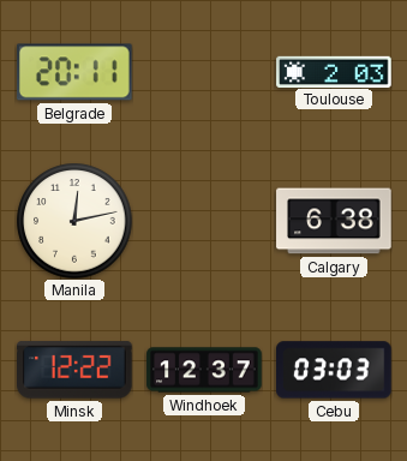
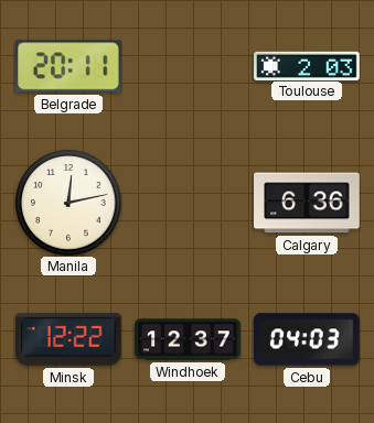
Calgary: 6:38 -> 6:36 (307, 203)
Cebu: 03:03 -> 04:03 (307, 339)
